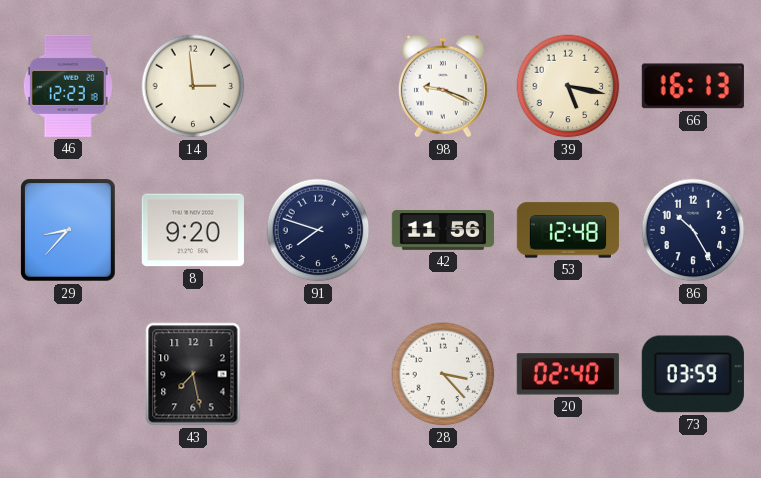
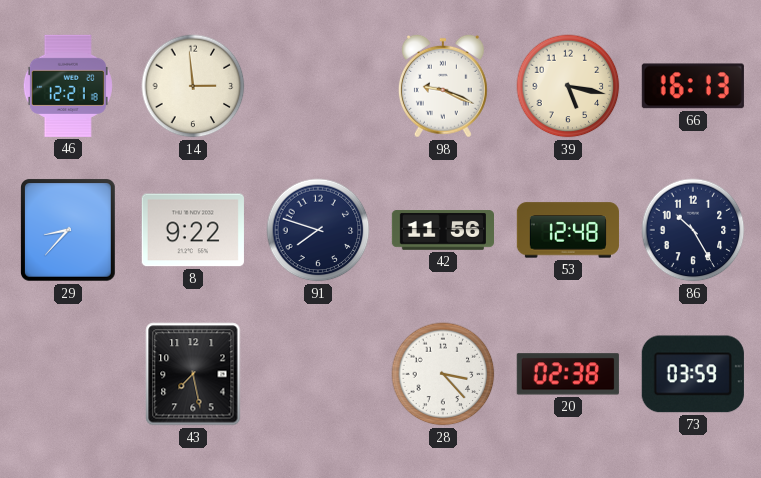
46: 12:23 -> 12:21 (68, 86)
8: 9:20 -> 9:22 (193, 230)
20: 02:40 -> 02:38 (568, 374)
